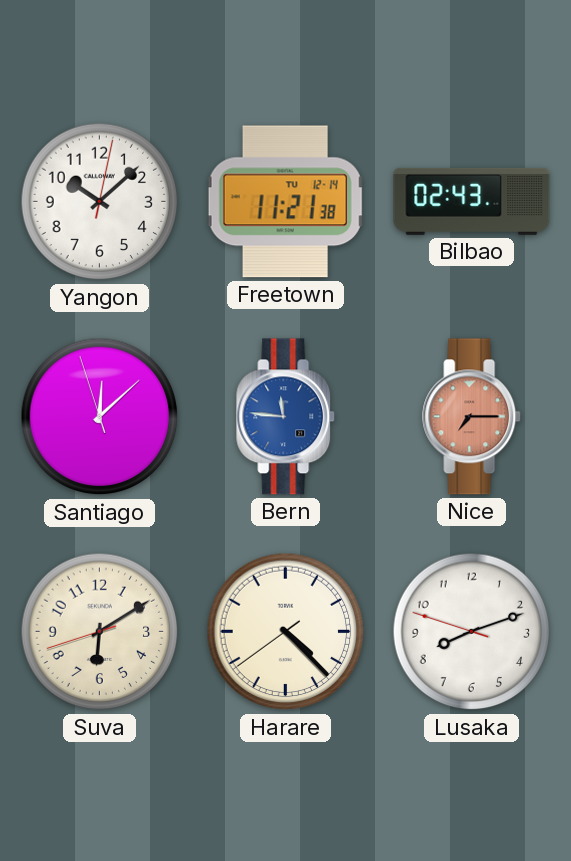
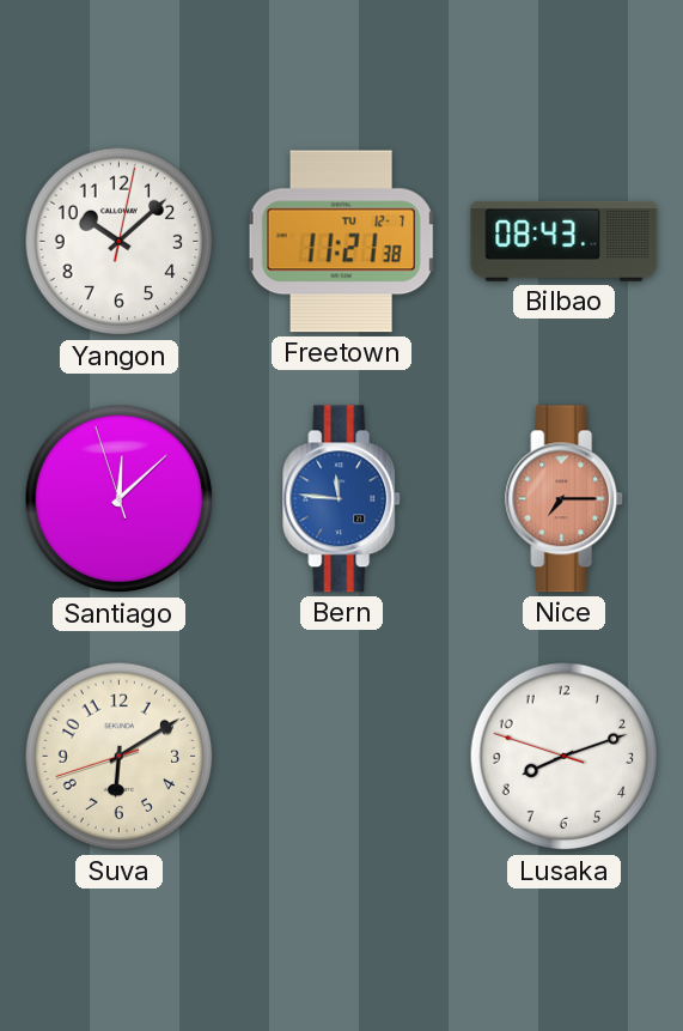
Freetown date: TU 12-14 -> TU 12-7 (341, 242)
Bilbao: 02:43 -> 08:43 (565, 241)
Harare: 4:22 -> none (286, 632)
